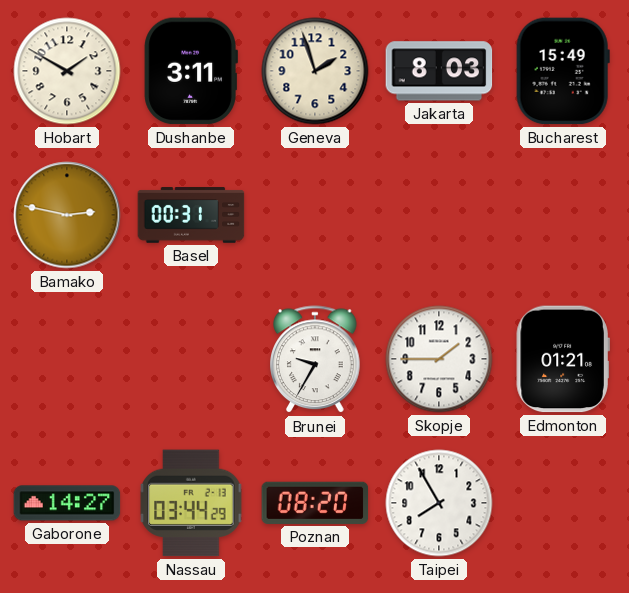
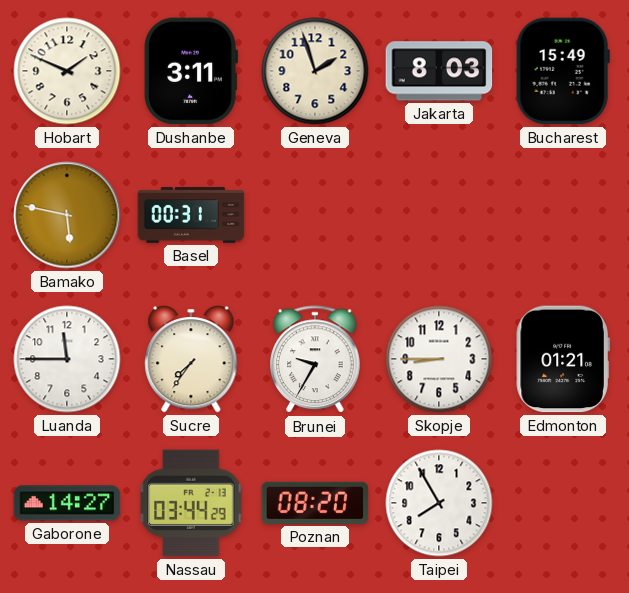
Hobart: 1:50 -> 1:49 (67, 71)
Bamako: 2:47 -> 5:47 (67, 215)
Luanda: none -> 11:45 (67, 359)
Sucre: none -> 7:36 (191, 360)
Skopje: 1:45 -> 8:45 (439, 359)
